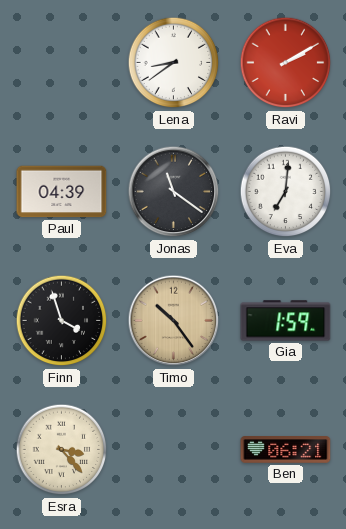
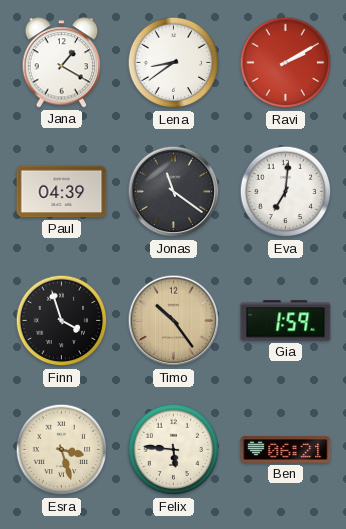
Jana: none -> 1:20 (62, 63)
Esra: 3:23 -> 3:27 (62, 450)
Felix: none -> 5:46 (174, 450)
